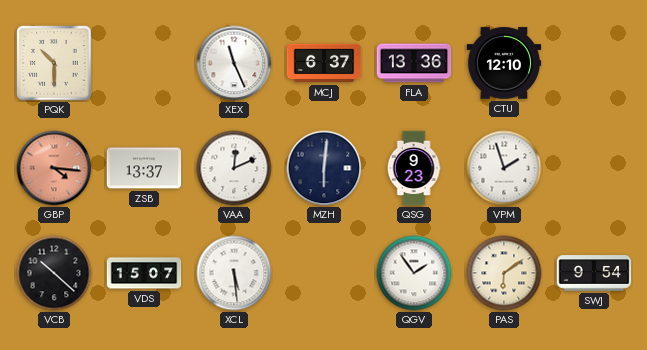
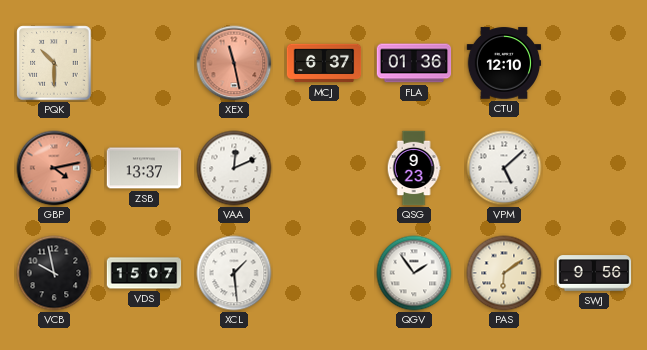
XEX: 11:26 -> 11:28 (234, 63)
XEX dial: white -> salmon (234, 63)
FLA: 13:36 -> 01:36 (414, 63)
GBP: 4:16 -> 4:13 (54, 168)
MZH: 6:01 -> none (324, 168)
VPM: 1:57 -> 5:08 (504, 168)
VCB: 10:22 -> 9:58 (54, 273)
XCL: 5:29 -> 1:29 (234, 273)
SWJ: 9:54 -> 9:56 (594, 273)
